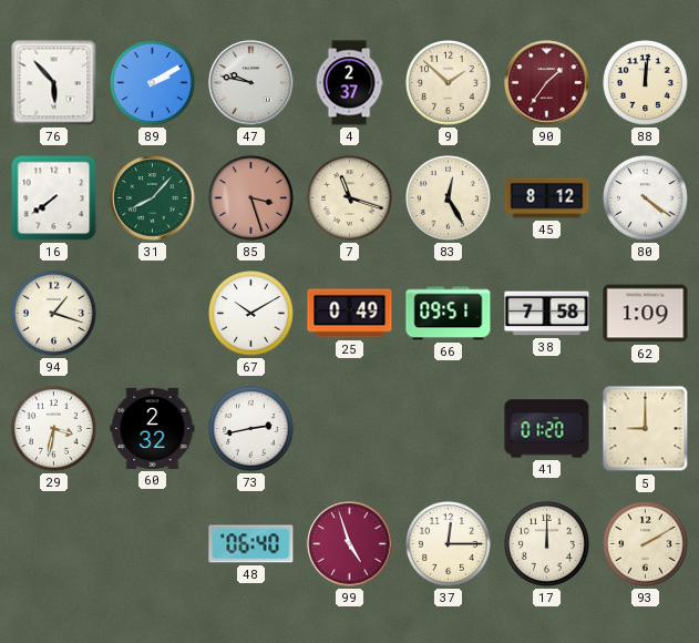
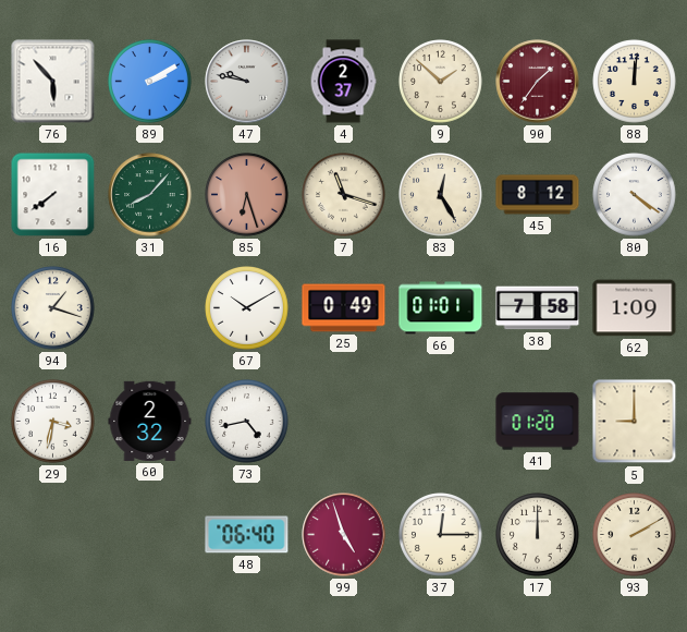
85: 3:27 -> 6:27 (247, 195)
66: 09:51 -> 01:01 (441, 308)
73: 2:43 -> 4:43 (247, 422)
